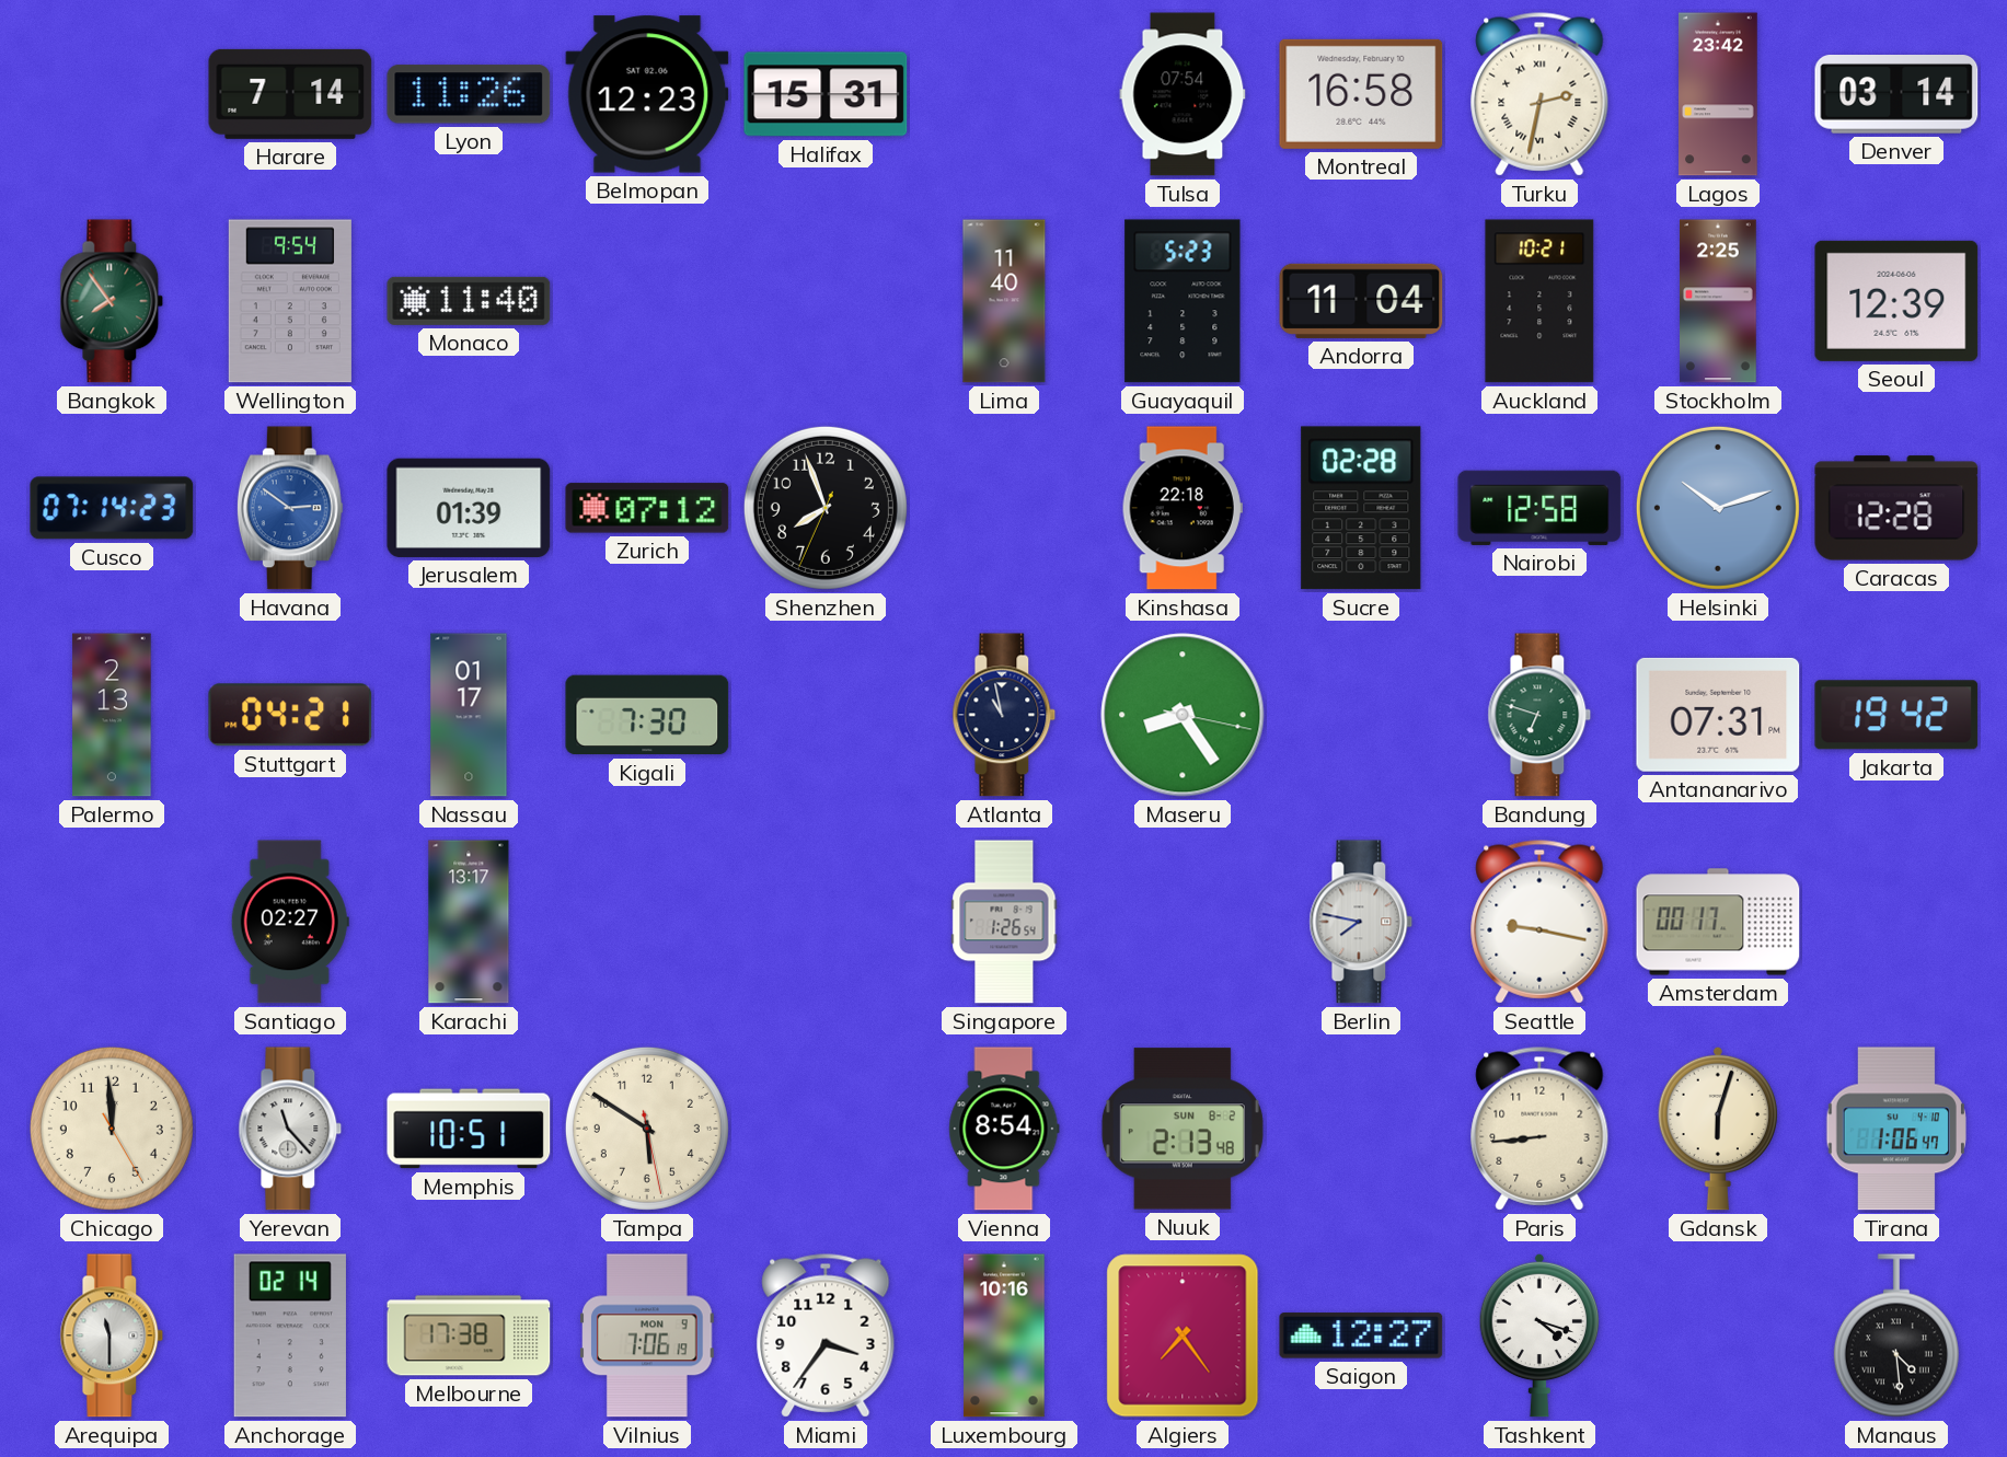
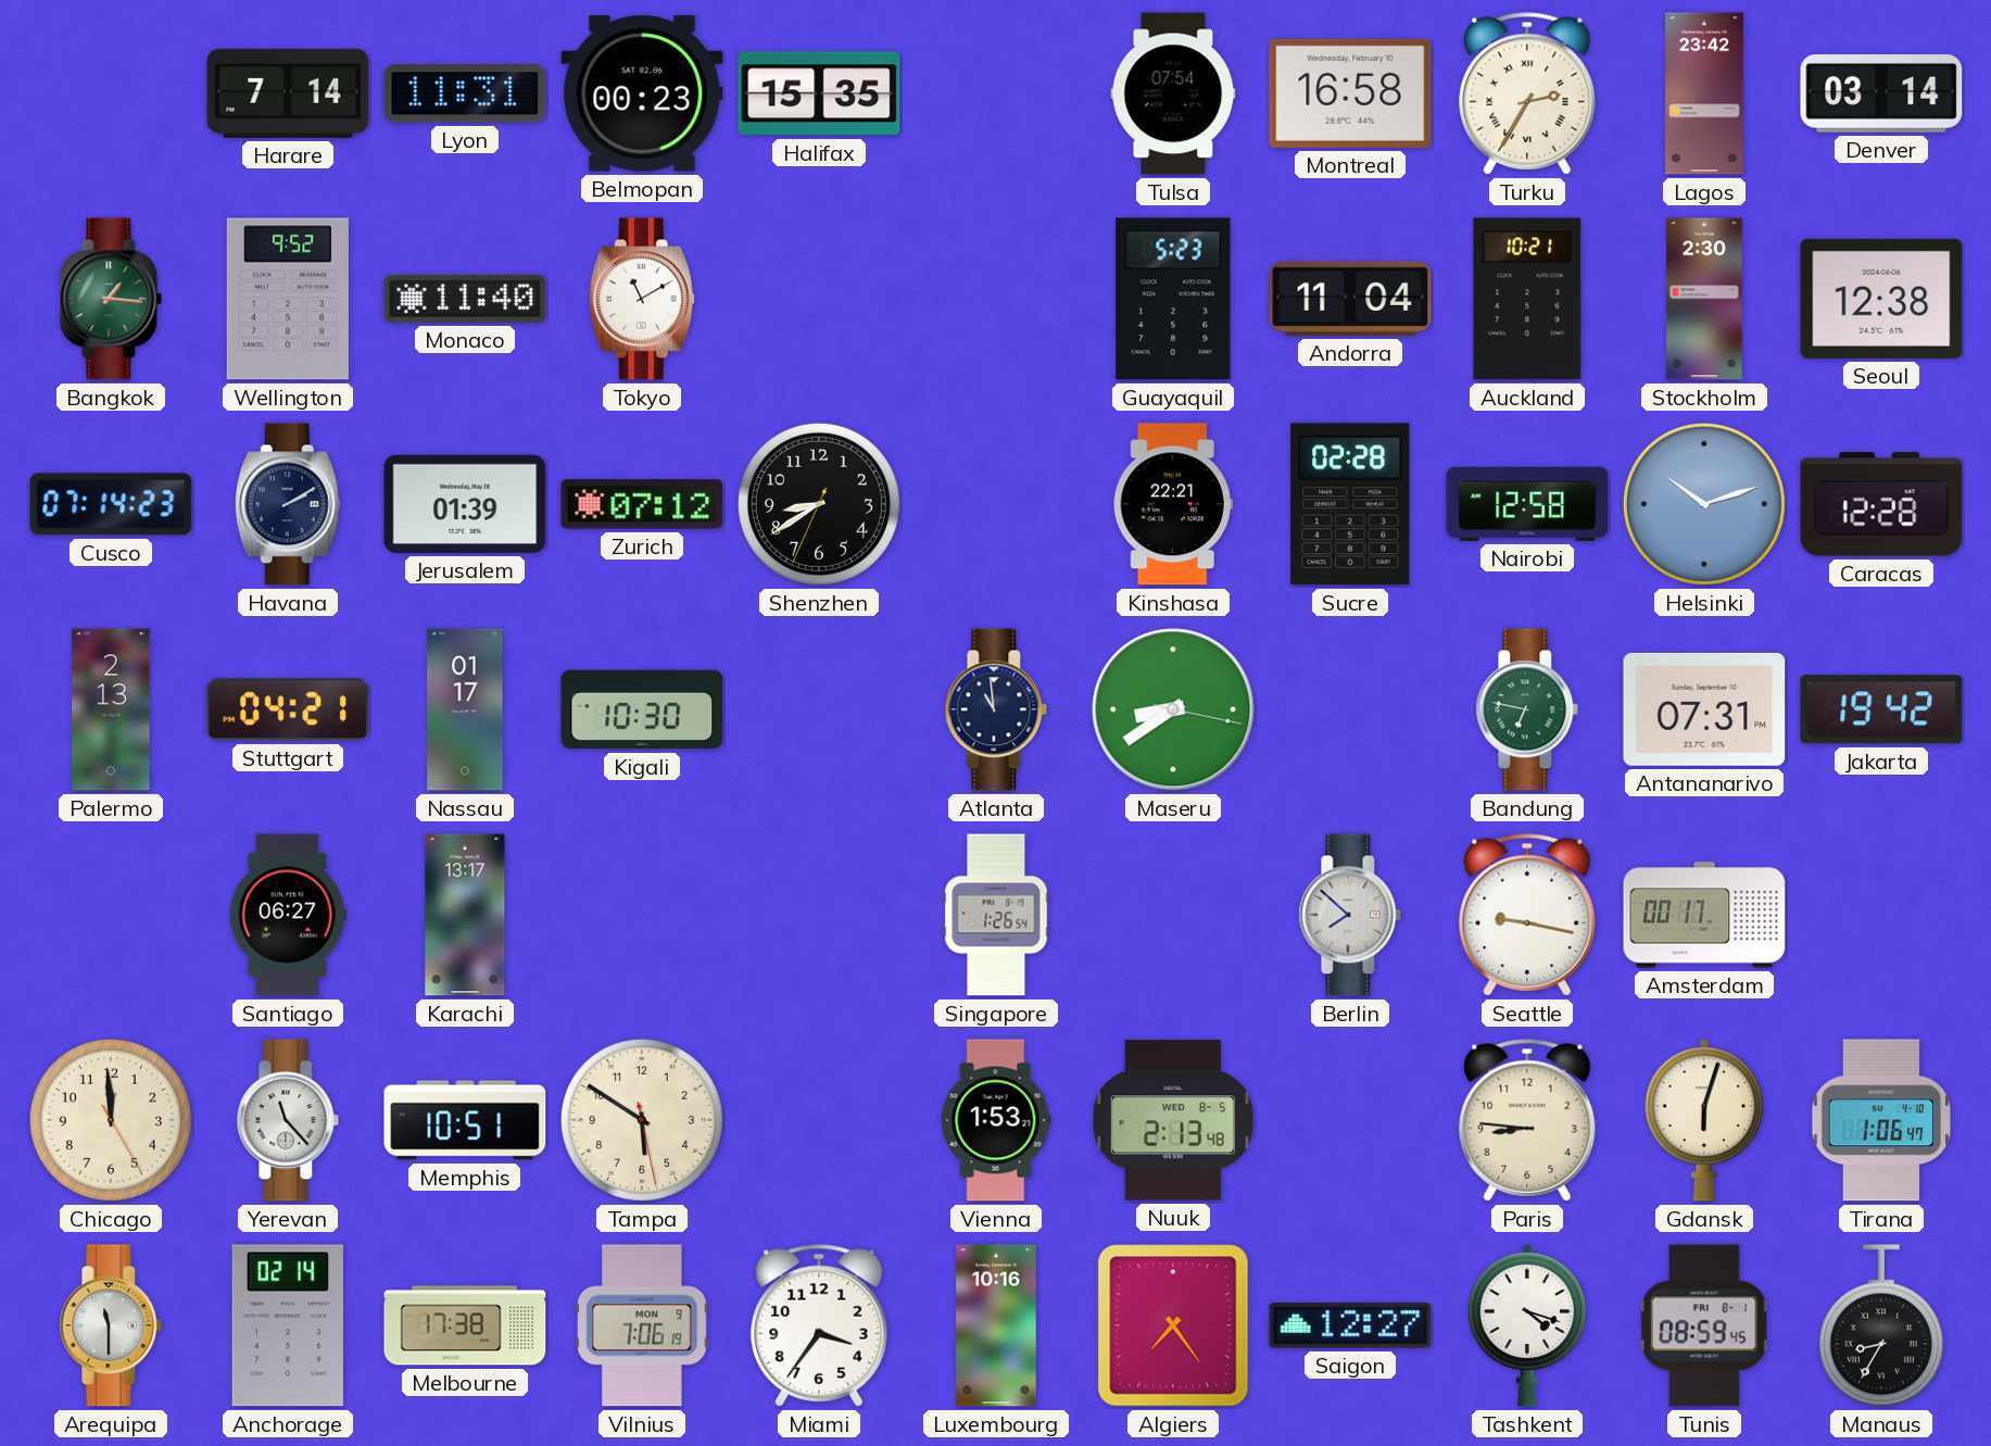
Lyon: 11:26 -> 11:31 (465, 93)
Belmopan: 12:23 -> 00:23 (642, 93)
Halifax: 15:31 -> 15:35 (819, 93)
Turku: 2:32 -> 2:35 (1527, 93)
Bangkok: 7:54 -> 1:16 (111, 299)
Wellington: 9:54 -> 9:52 (288, 299)
Tokyo: none -> 11:10 (642, 299)
Lima: 11:40 -> none (1004, 301)
Stockholm: 2:25 -> 2:30 (1704, 299)
Seoul: 12:39 -> 12:38 (1881, 299)
Havana: 2:51 -> 2:10 (288, 504)
Havana dial: blue -> navy (288, 504)
Shenzhen: 7:56 -> 8:39 (819, 504)
Kinshasa: 22:18 -> 22:21 (1173, 504)
Kigali: 7:30 -> 10:30 (642, 709)
Atlanta: 10:58 -> 10:59 (996, 709)
Maseru: 8:24 -> 8:39 (1173, 709)
Bandung: 6:48 -> 6:47 (1527, 709)
Santiago: 02:27 -> 06:27 (288, 915)
Berlin: 7:47 -> 7:52 (1350, 915)
Vienna: 8:54 -> 1:53 (996, 1120)
Nuuk date: SUN 8-2 -> WED 8-5 (1173, 1120)
Paris: 8:44 -> 8:46 (1527, 1120)
Tunis: none -> 08:59 (1704, 1325)
Manaus: 4:29 -> 8:35 (1881, 1325)
